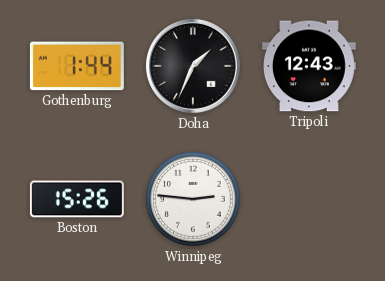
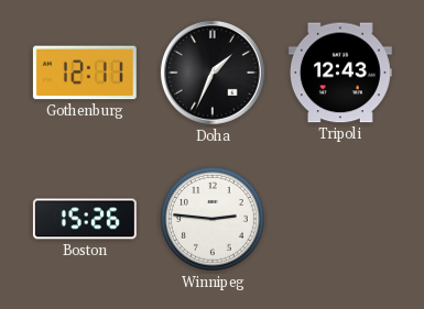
Gothenburg: 1:44 -> 12:11 (85, 73)
